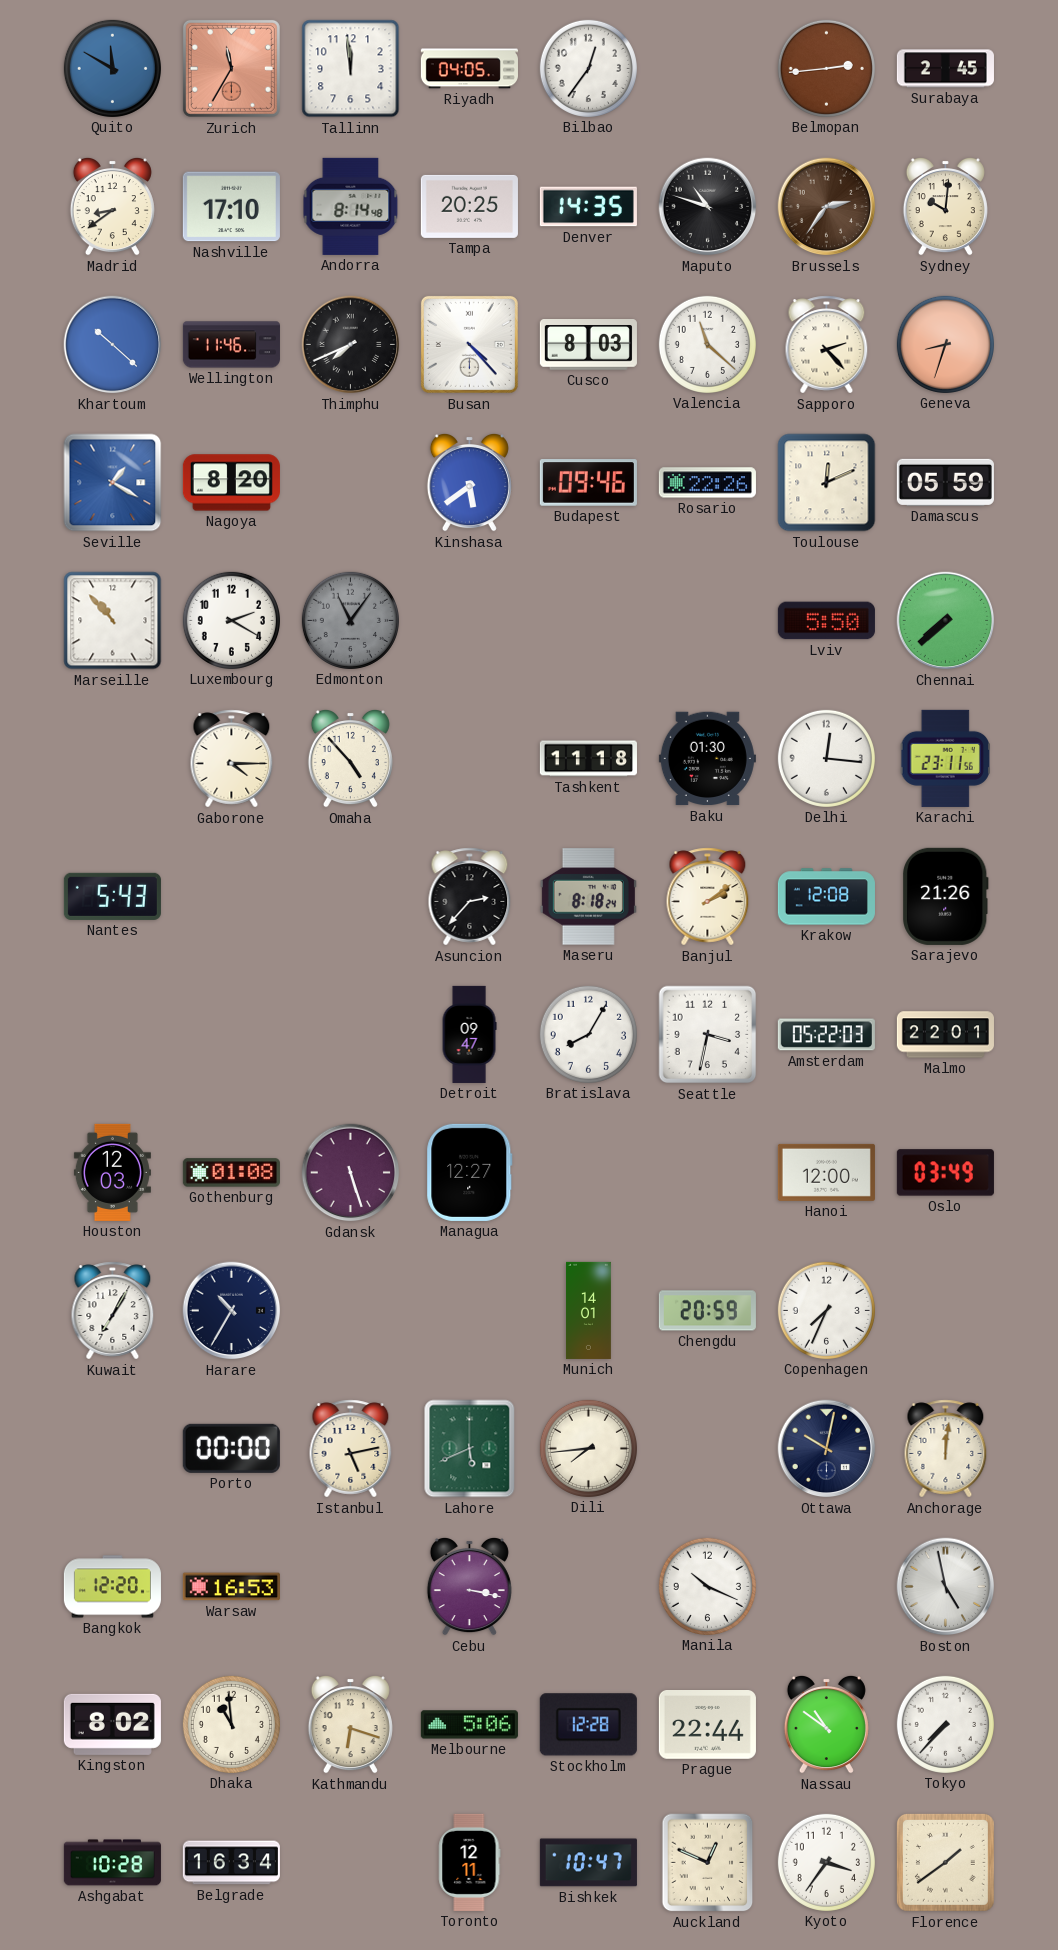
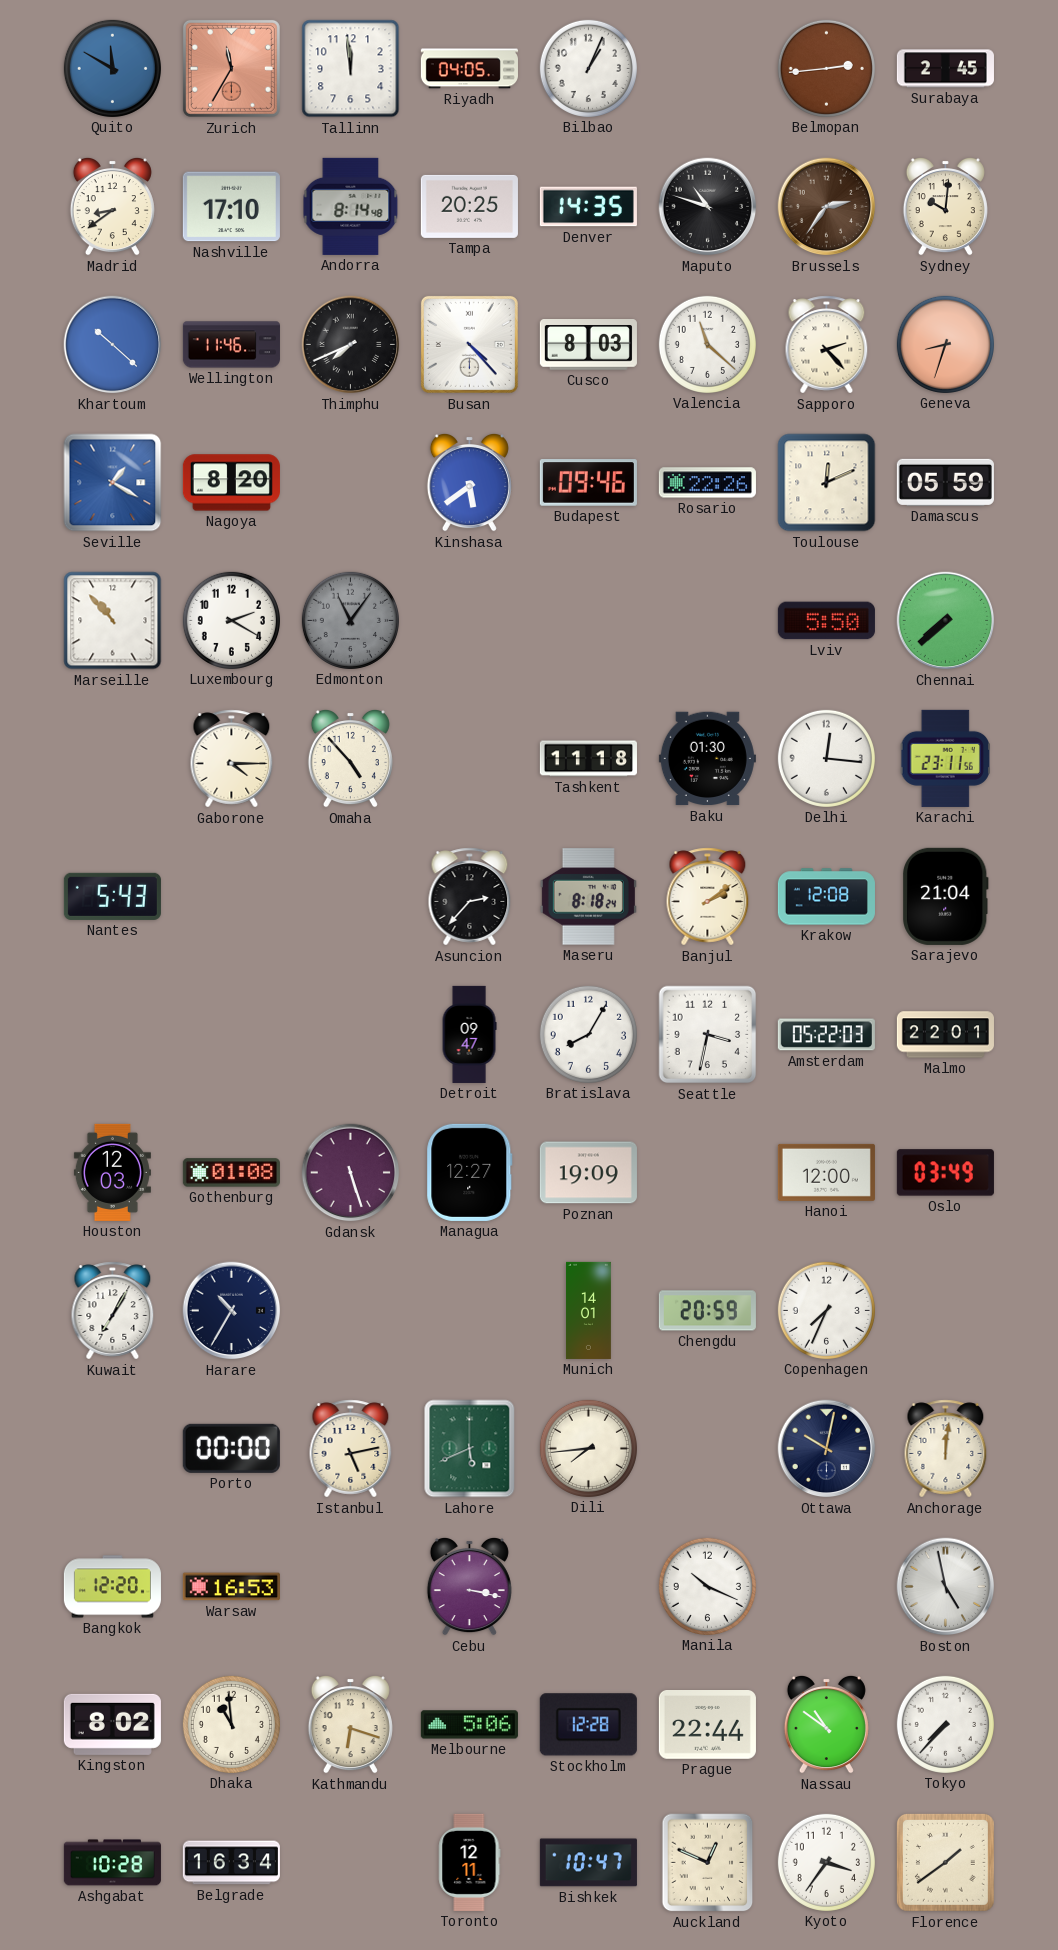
Bilbao: 12:36 -> 1:04 (588, 68)
Sarajevo: 21:26 -> 21:04 (946, 896)
Poznan: none -> 19:09 (588, 1173)
